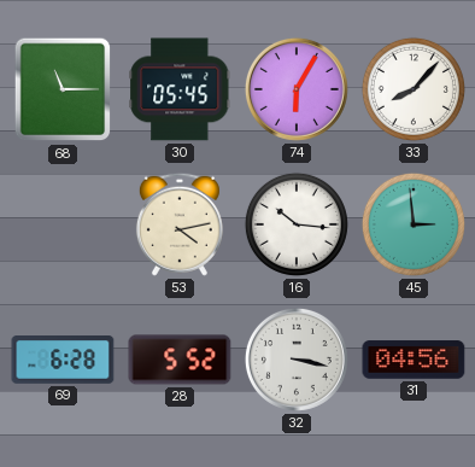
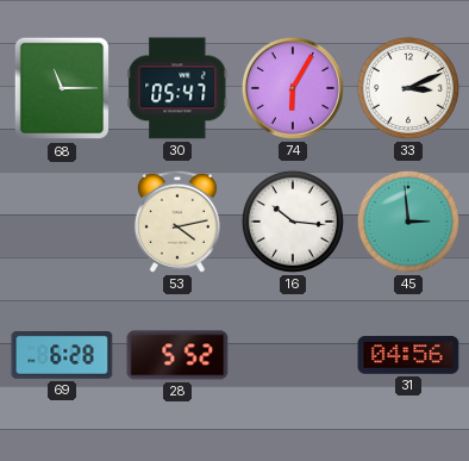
30: 05:45 -> 05:47 (177, 88)
33: 8:07 -> 3:11 (408, 88)
32: 3:17 -> none (297, 360)
